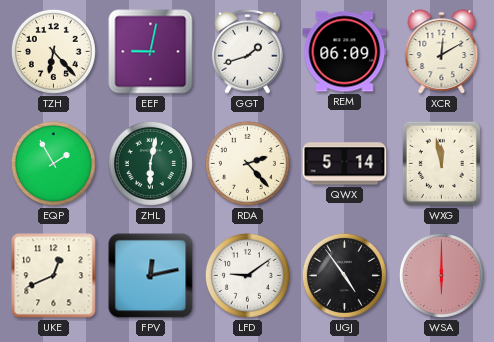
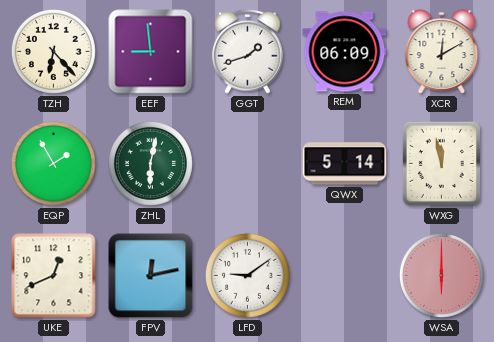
EEF: 9:02 -> 8:59 (151, 52)
RDA: 2:23 -> none (247, 163)
UGJ: 4:54 -> none (344, 275)
